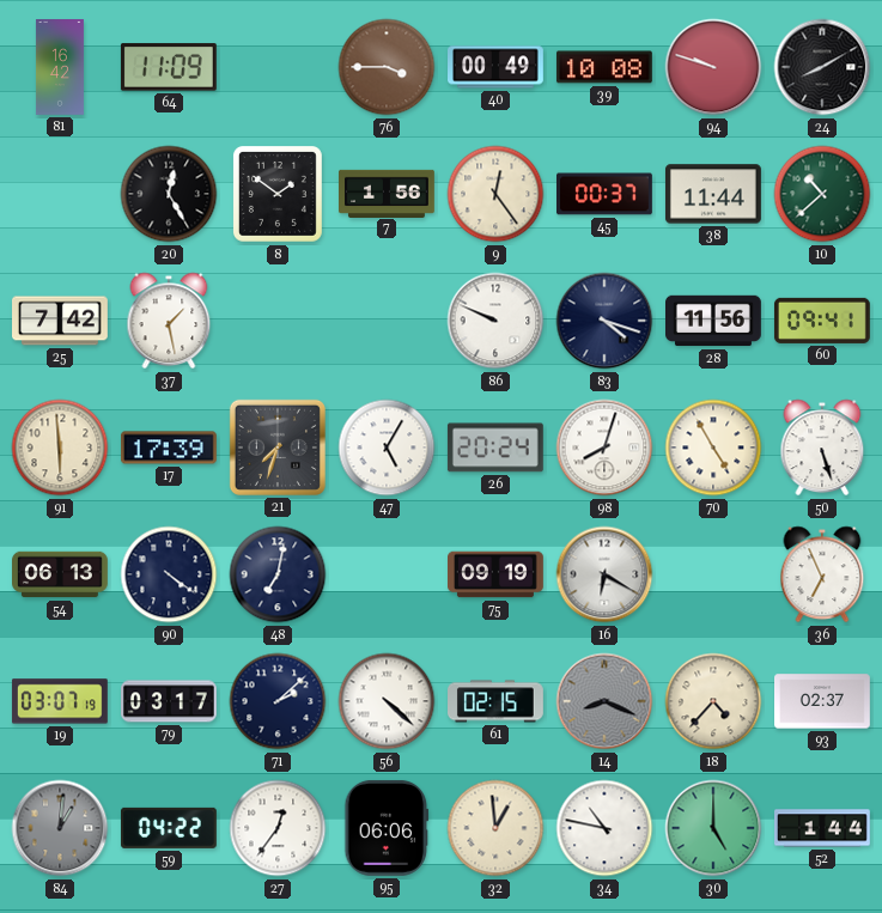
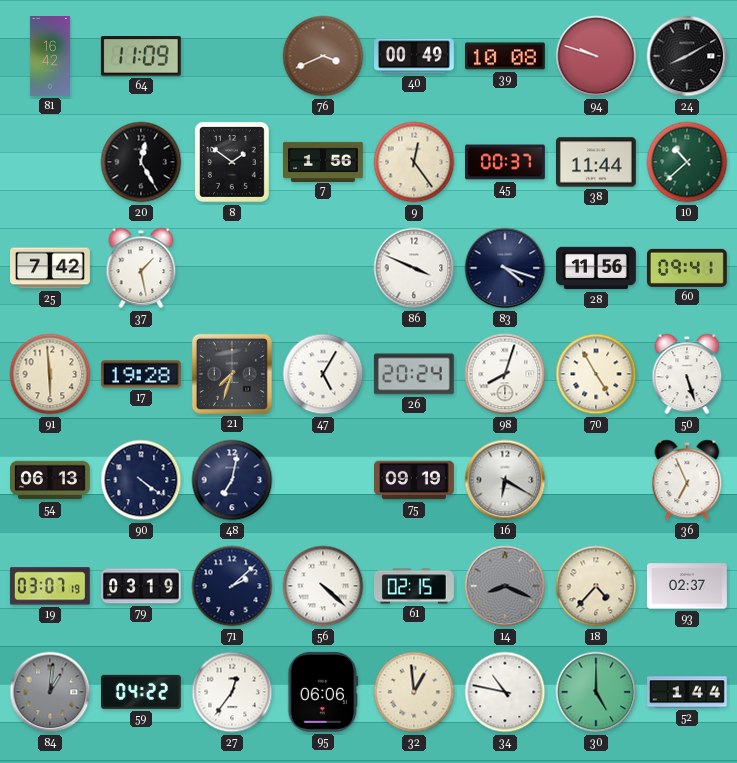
76: 3:45 -> 3:41 (323, 56)
86: 9:49 -> 3:49 (414, 268)
17: 17:39 -> 19:28 (142, 374)
79: 03:17 -> 03:19 (142, 586)
